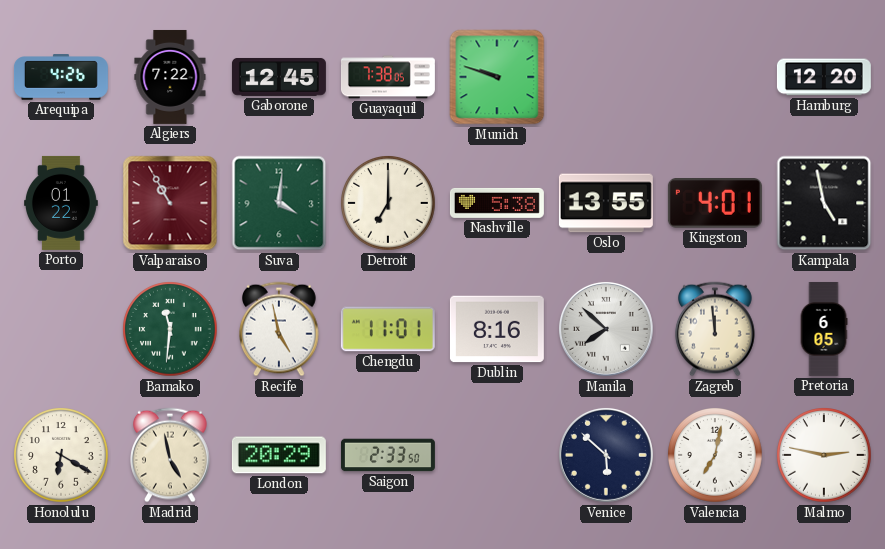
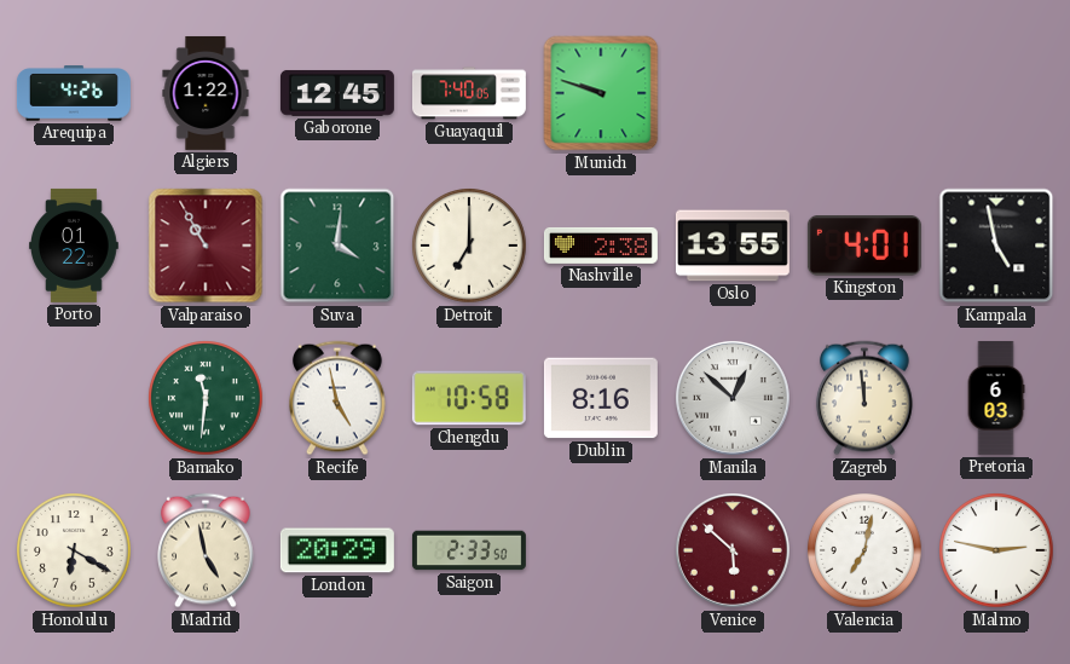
Algiers: 7:22 -> 1:22 (206, 93)
Guayaquil: 7:38 -> 7:40 (469, 93)
Hamburg: 12:20 -> none (824, 77)
Nashville: 5:38 -> 2:38 (601, 246)
Chengdu: 11:01 -> 10:58 (469, 398)
Manila: 7:52 -> 12:52 (733, 398)
Pretoria: 6:05 -> 6:03 (996, 398)
Venice dial: navy -> burgundy (733, 550)
